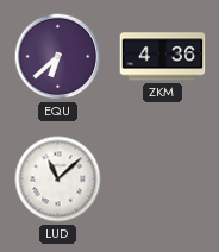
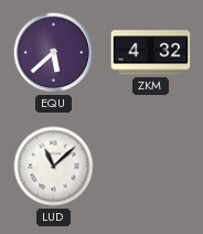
EQU: 6:38 -> 5:38 (54, 53)
ZKM: 4:36 -> 4:32 (151, 53)
